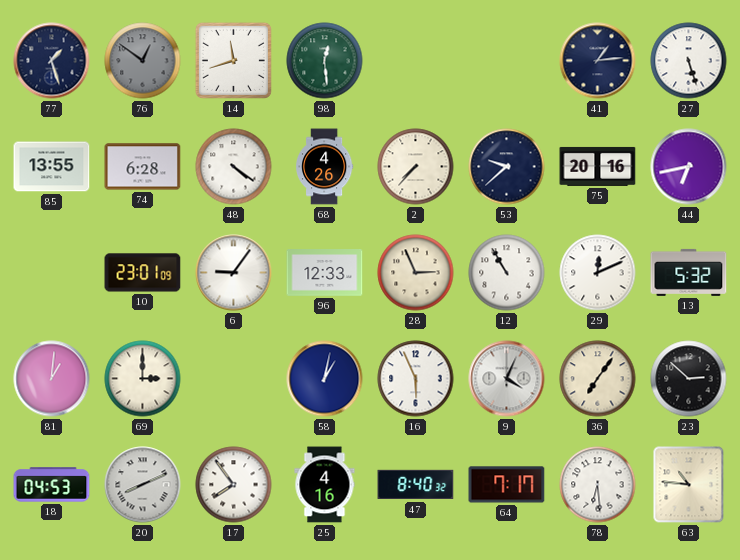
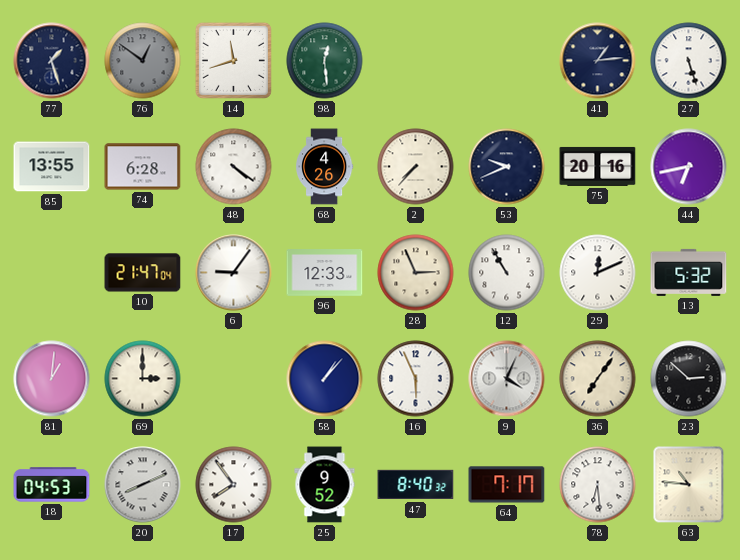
53: 9:38 -> 9:41 (507, 167)
10: 23:01 -> 21:47 (143, 273)
58: 1:02 -> 1:07 (325, 379)
25: 4:16 -> 9:52 (325, 485)
